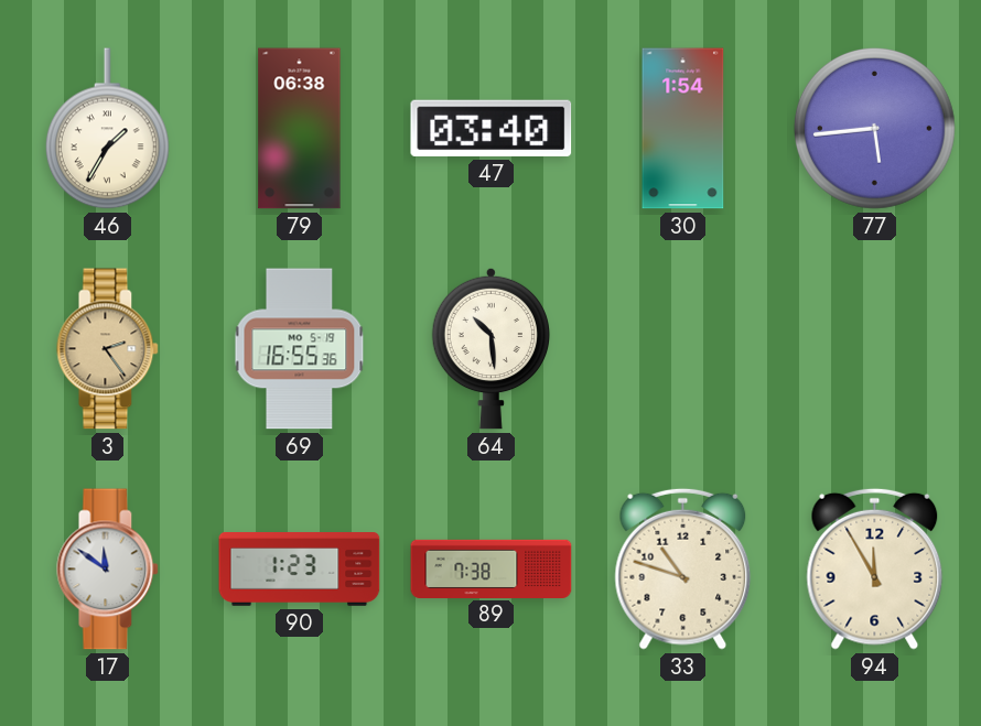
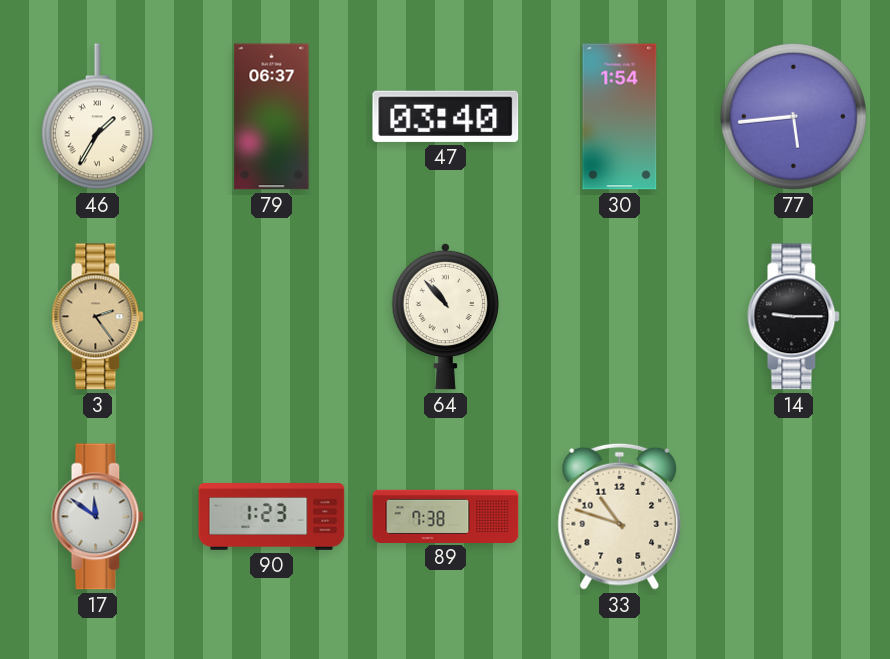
79: 06:38 -> 06:37 (272, 117)
69: 16:55 -> none (300, 349)
64: 10:29 -> 10:53 (445, 316)
14: none -> 9:15 (794, 317)
94: 11:55 -> none (875, 568)
